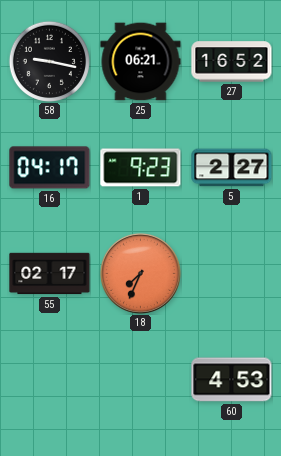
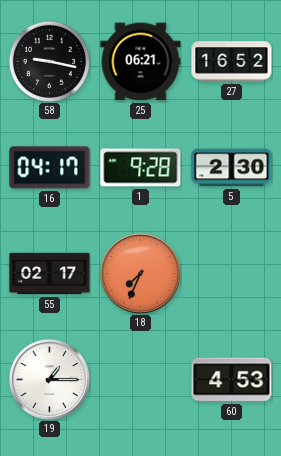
1: 9:23 -> 9:28 (141, 168)
5: 2:27 -> 2:30 (232, 168)
19: none -> 1:15 (49, 379)
